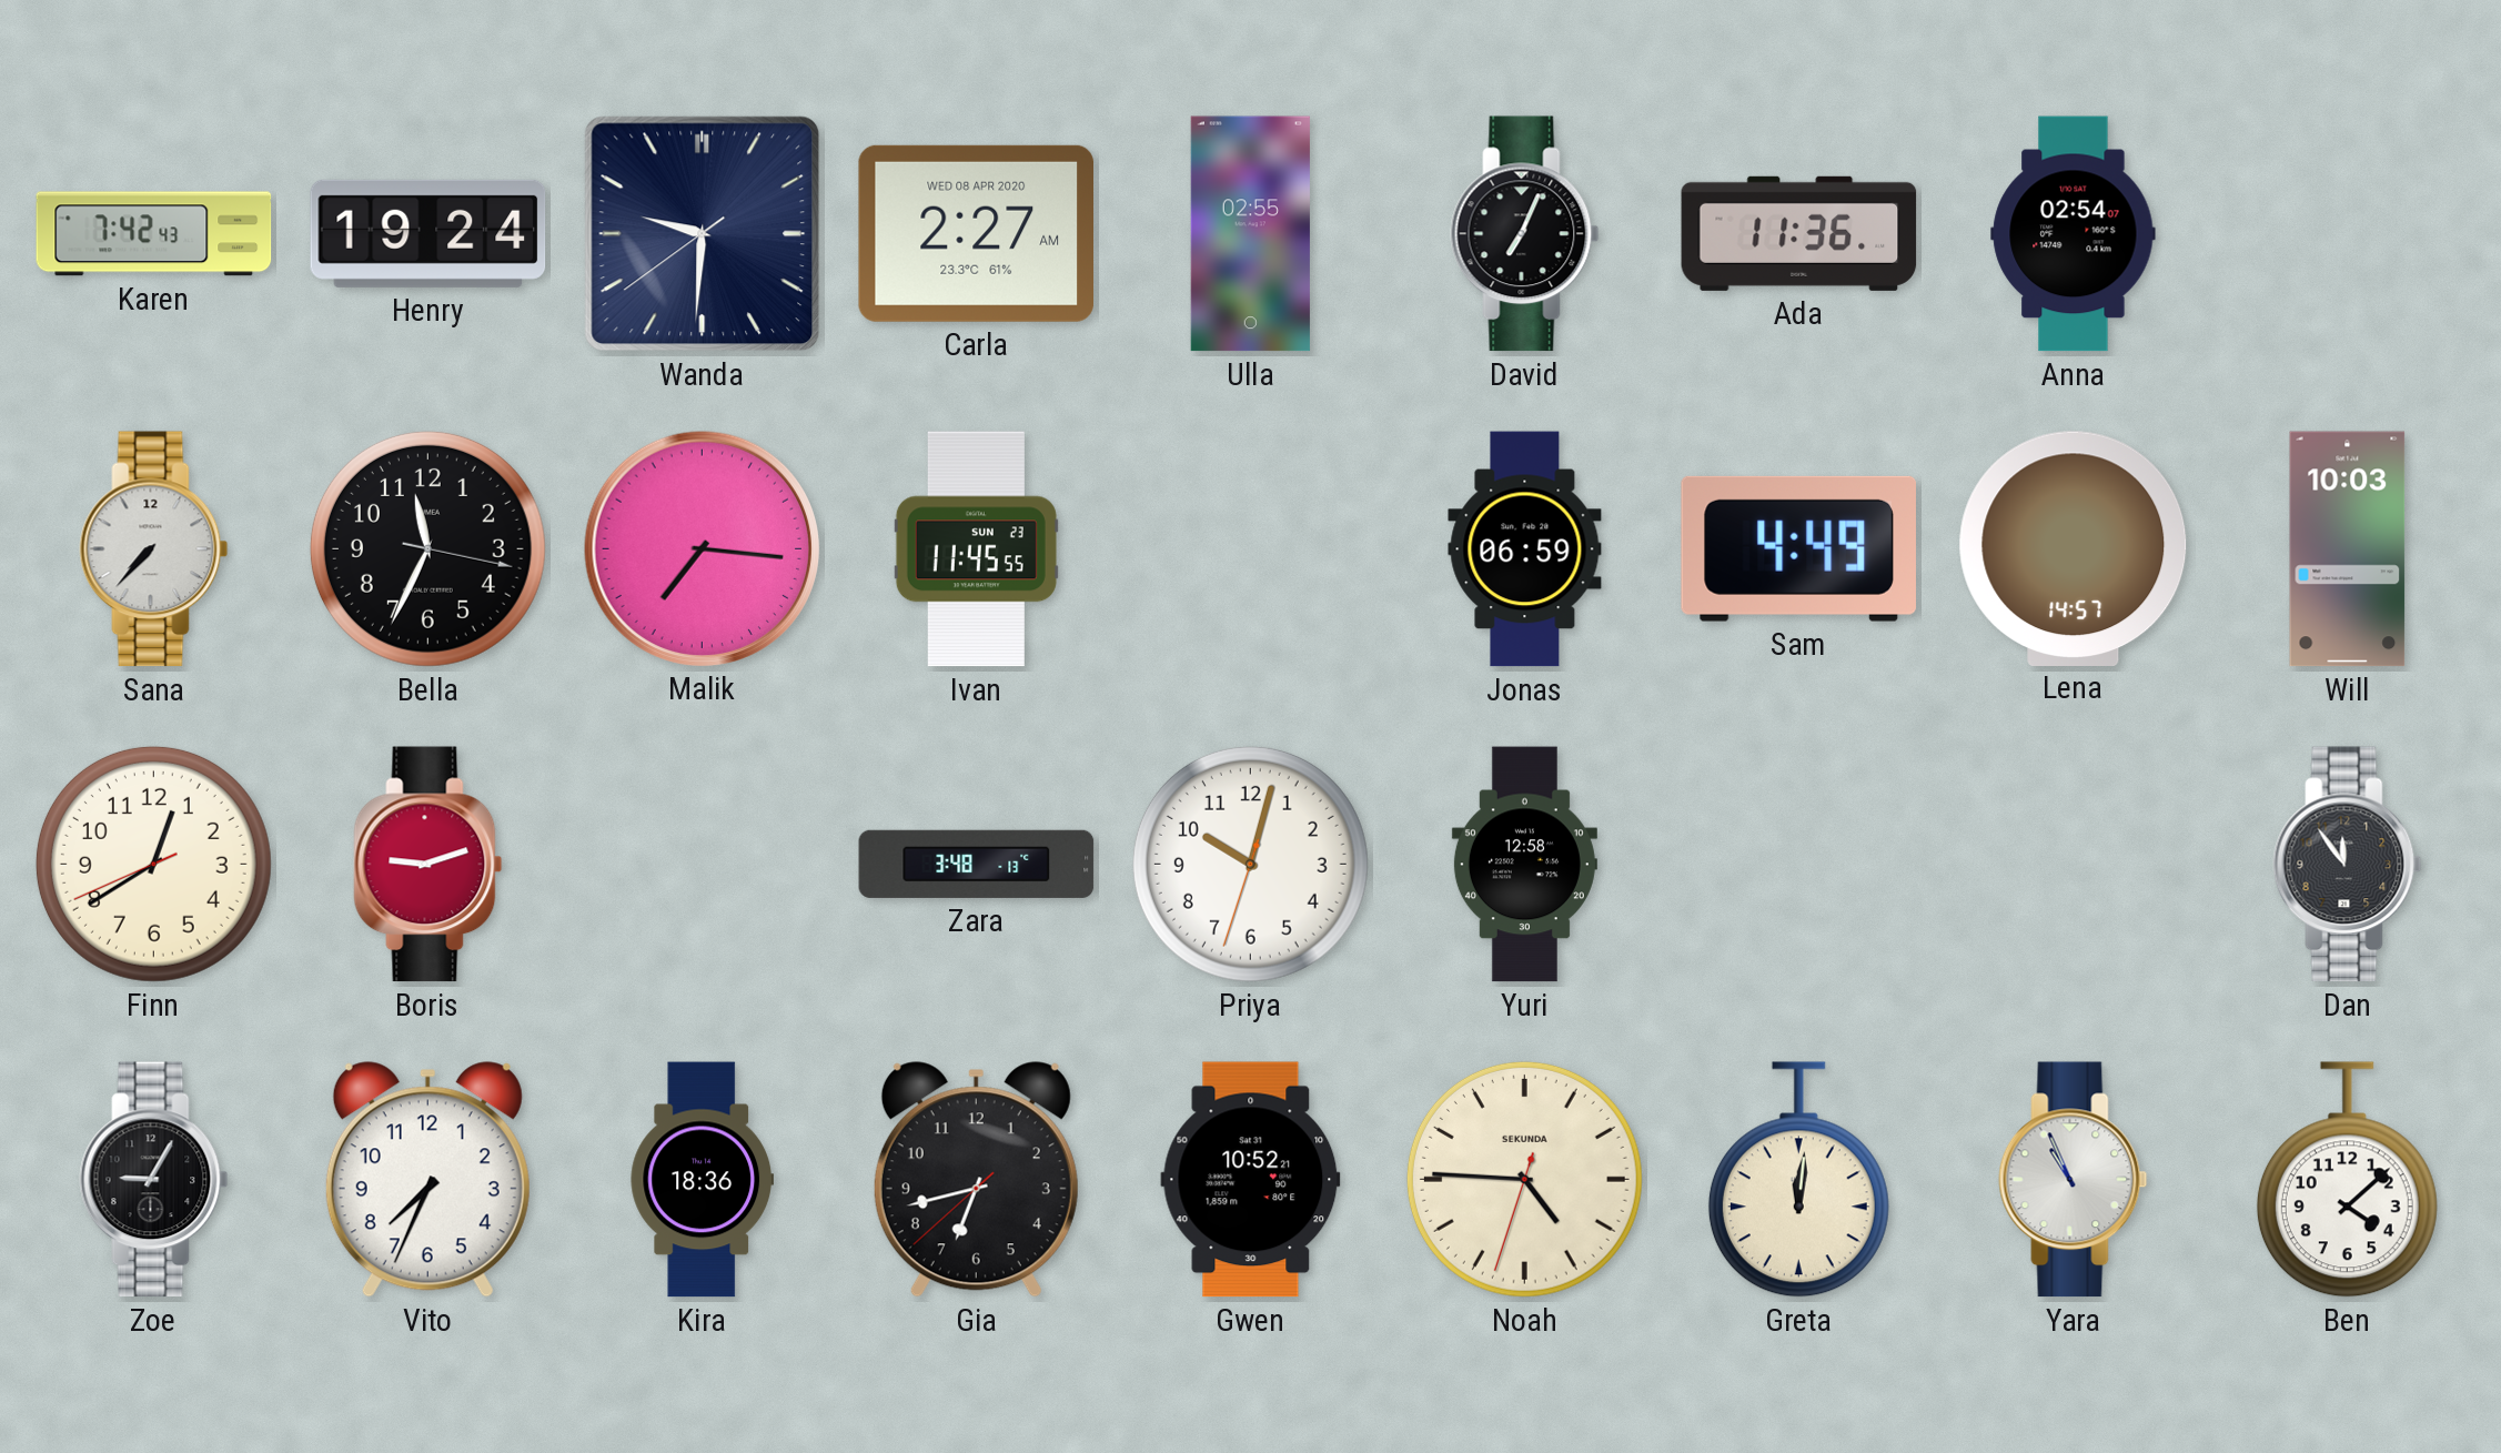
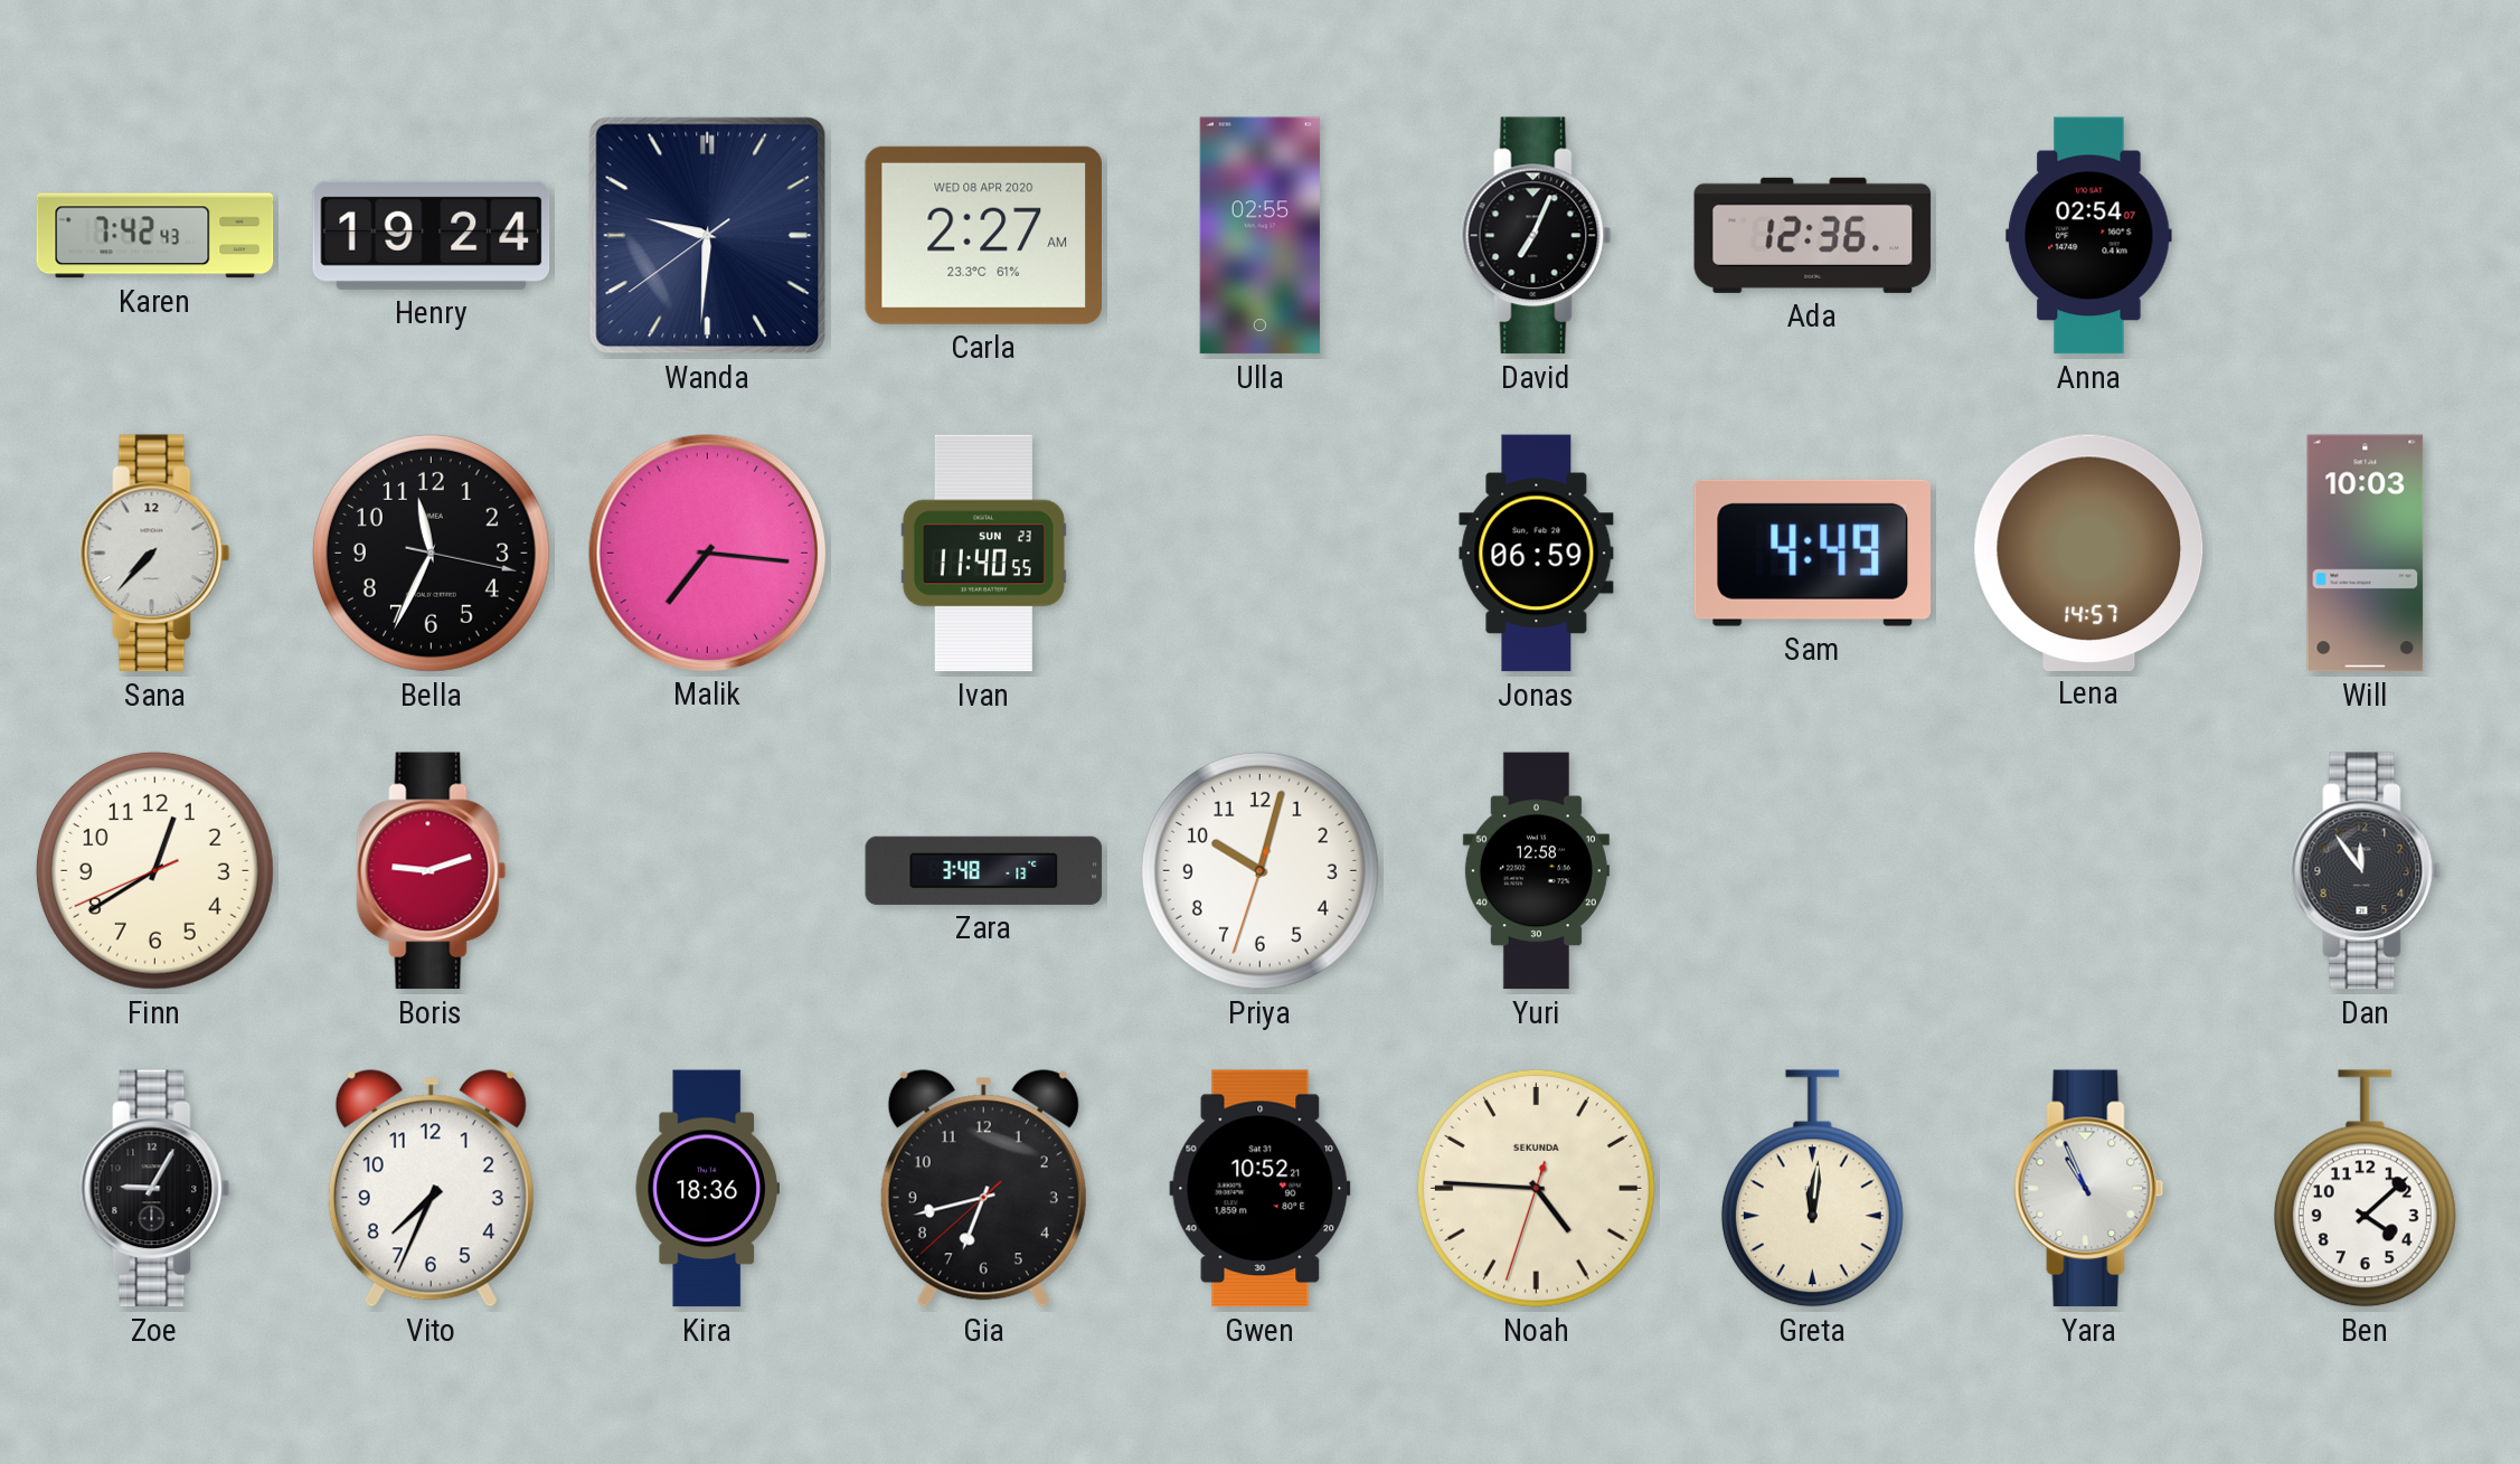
Ada: 11:36 -> 12:36 (1813, 235)
Ivan: 11:45 -> 11:40 (983, 554)
